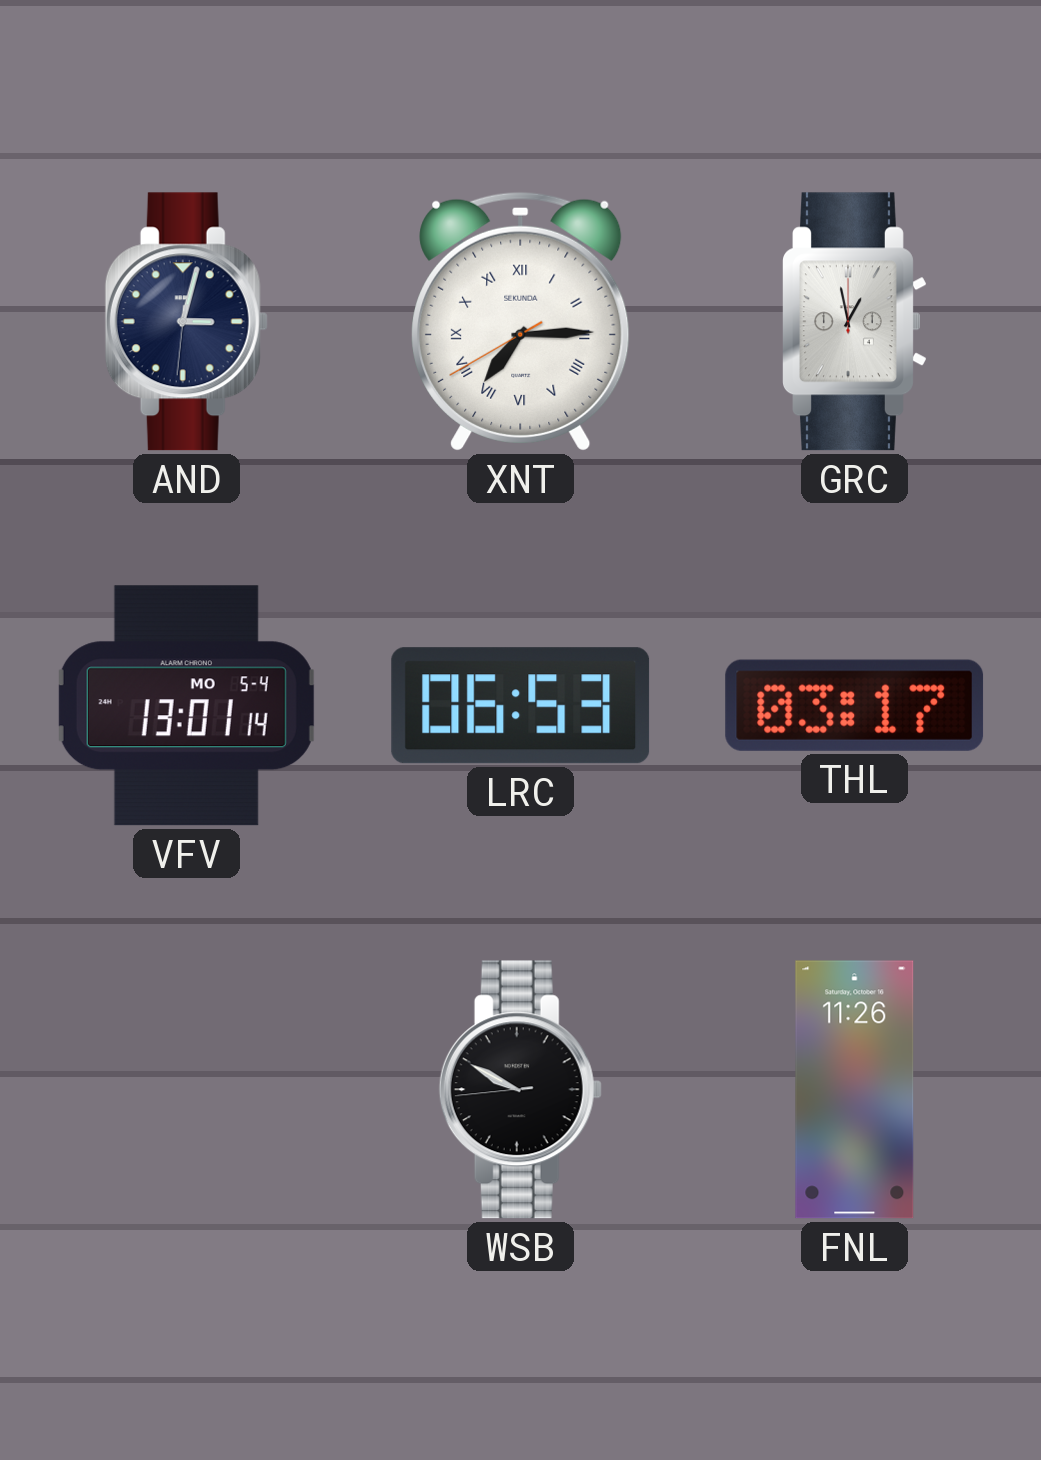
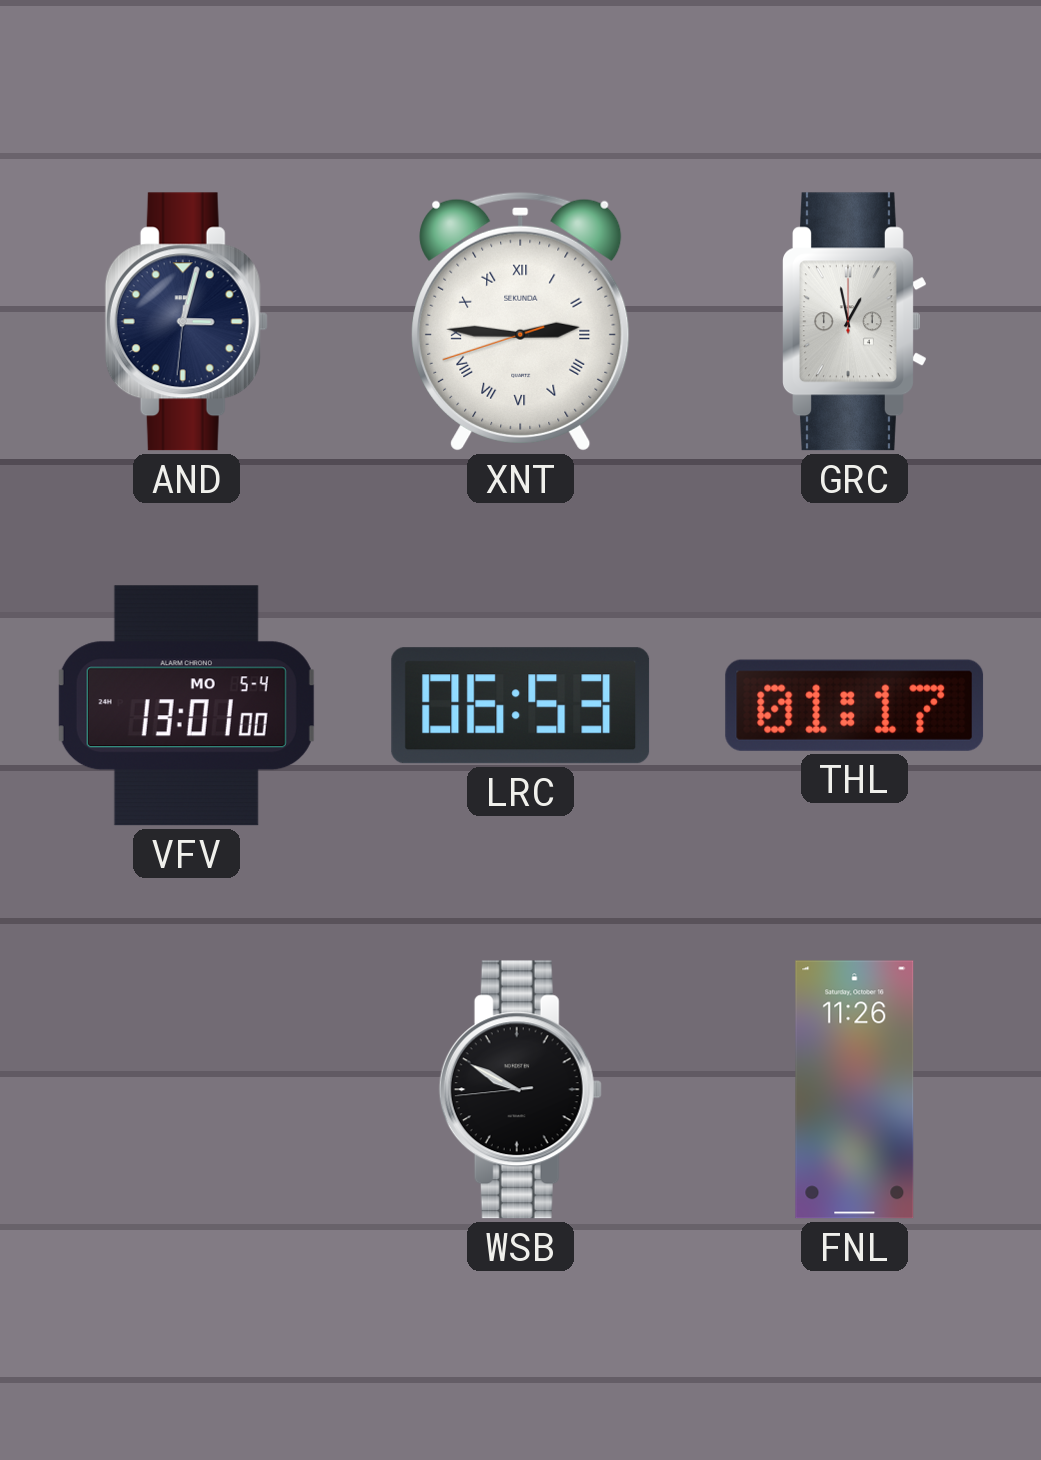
XNT: 7:14 -> 2:45 (521, 321)
VFV: 13:01:14 -> 13:01:00 (186, 706)
THL: 03:17 -> 01:17 (855, 705)
